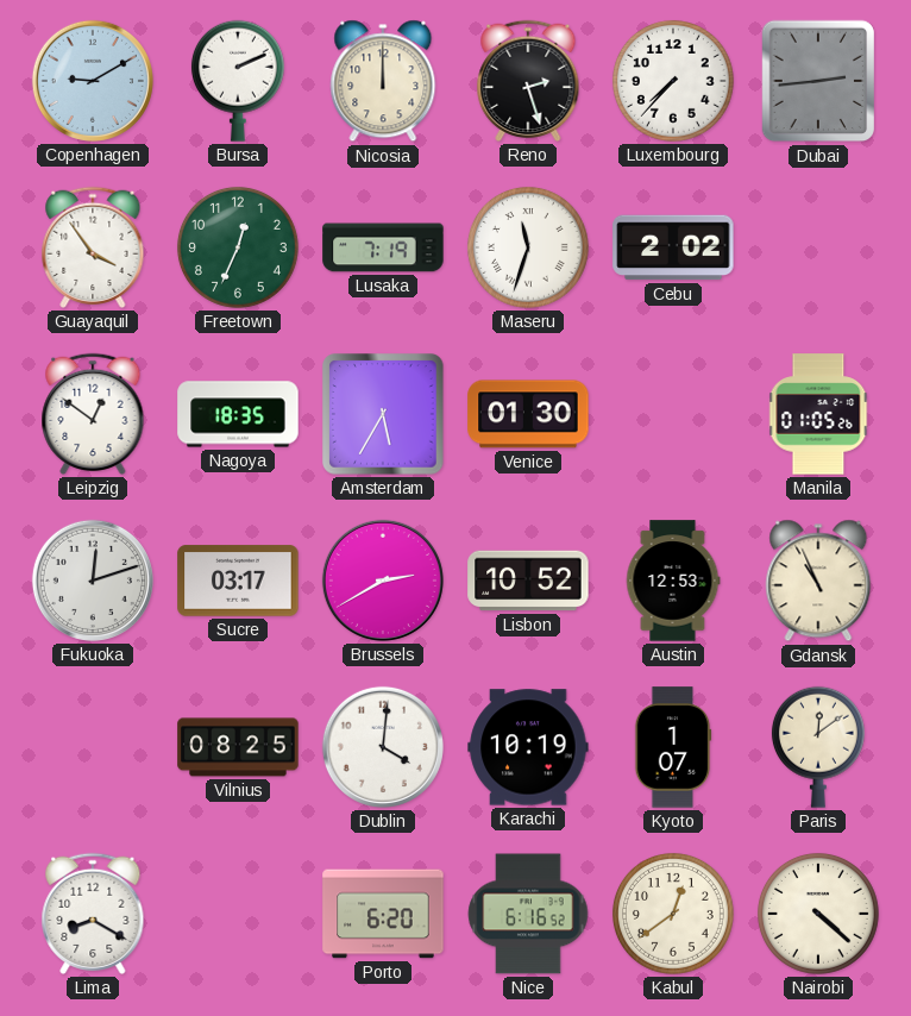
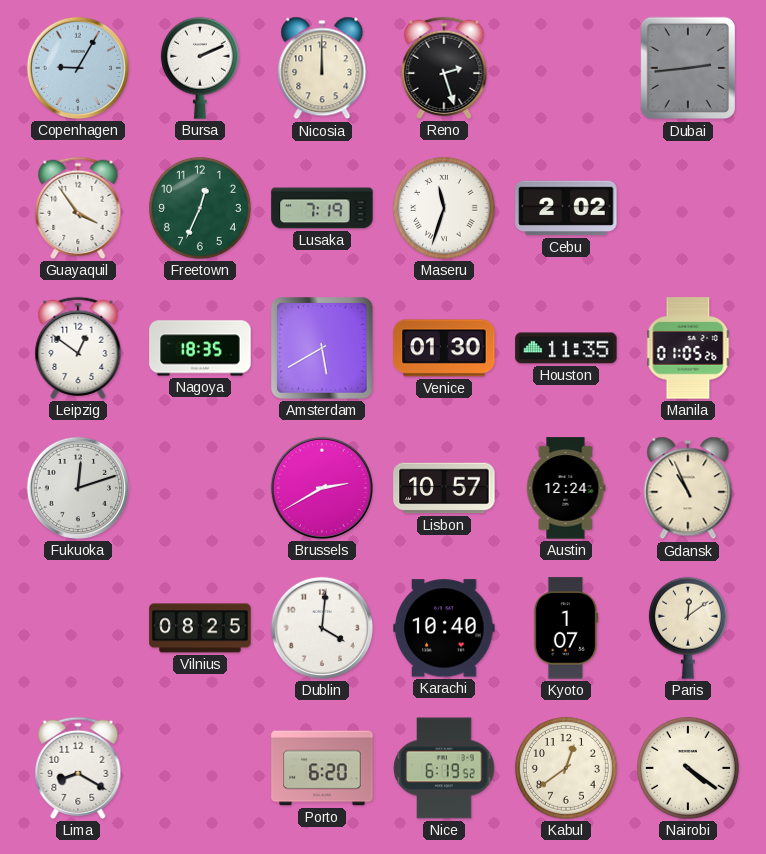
Copenhagen: 9:10 -> 9:05 (78, 68)
Luxembourg: 7:37 -> none (673, 81)
Amsterdam: 5:35 -> 5:40 (322, 348)
Houston: none -> 11:35 (566, 348)
Sucre: 03:17 -> none (238, 581)
Lisbon: 10:52 -> 10:57 (444, 488)
Austin: 12:53 -> 12:24 (566, 488)
Karachi: 10:19 -> 10:40 (444, 628)
Nice: 6:16 -> 6:19 (444, 768)
Nairobi: 4:22 -> 4:21 (688, 768)
